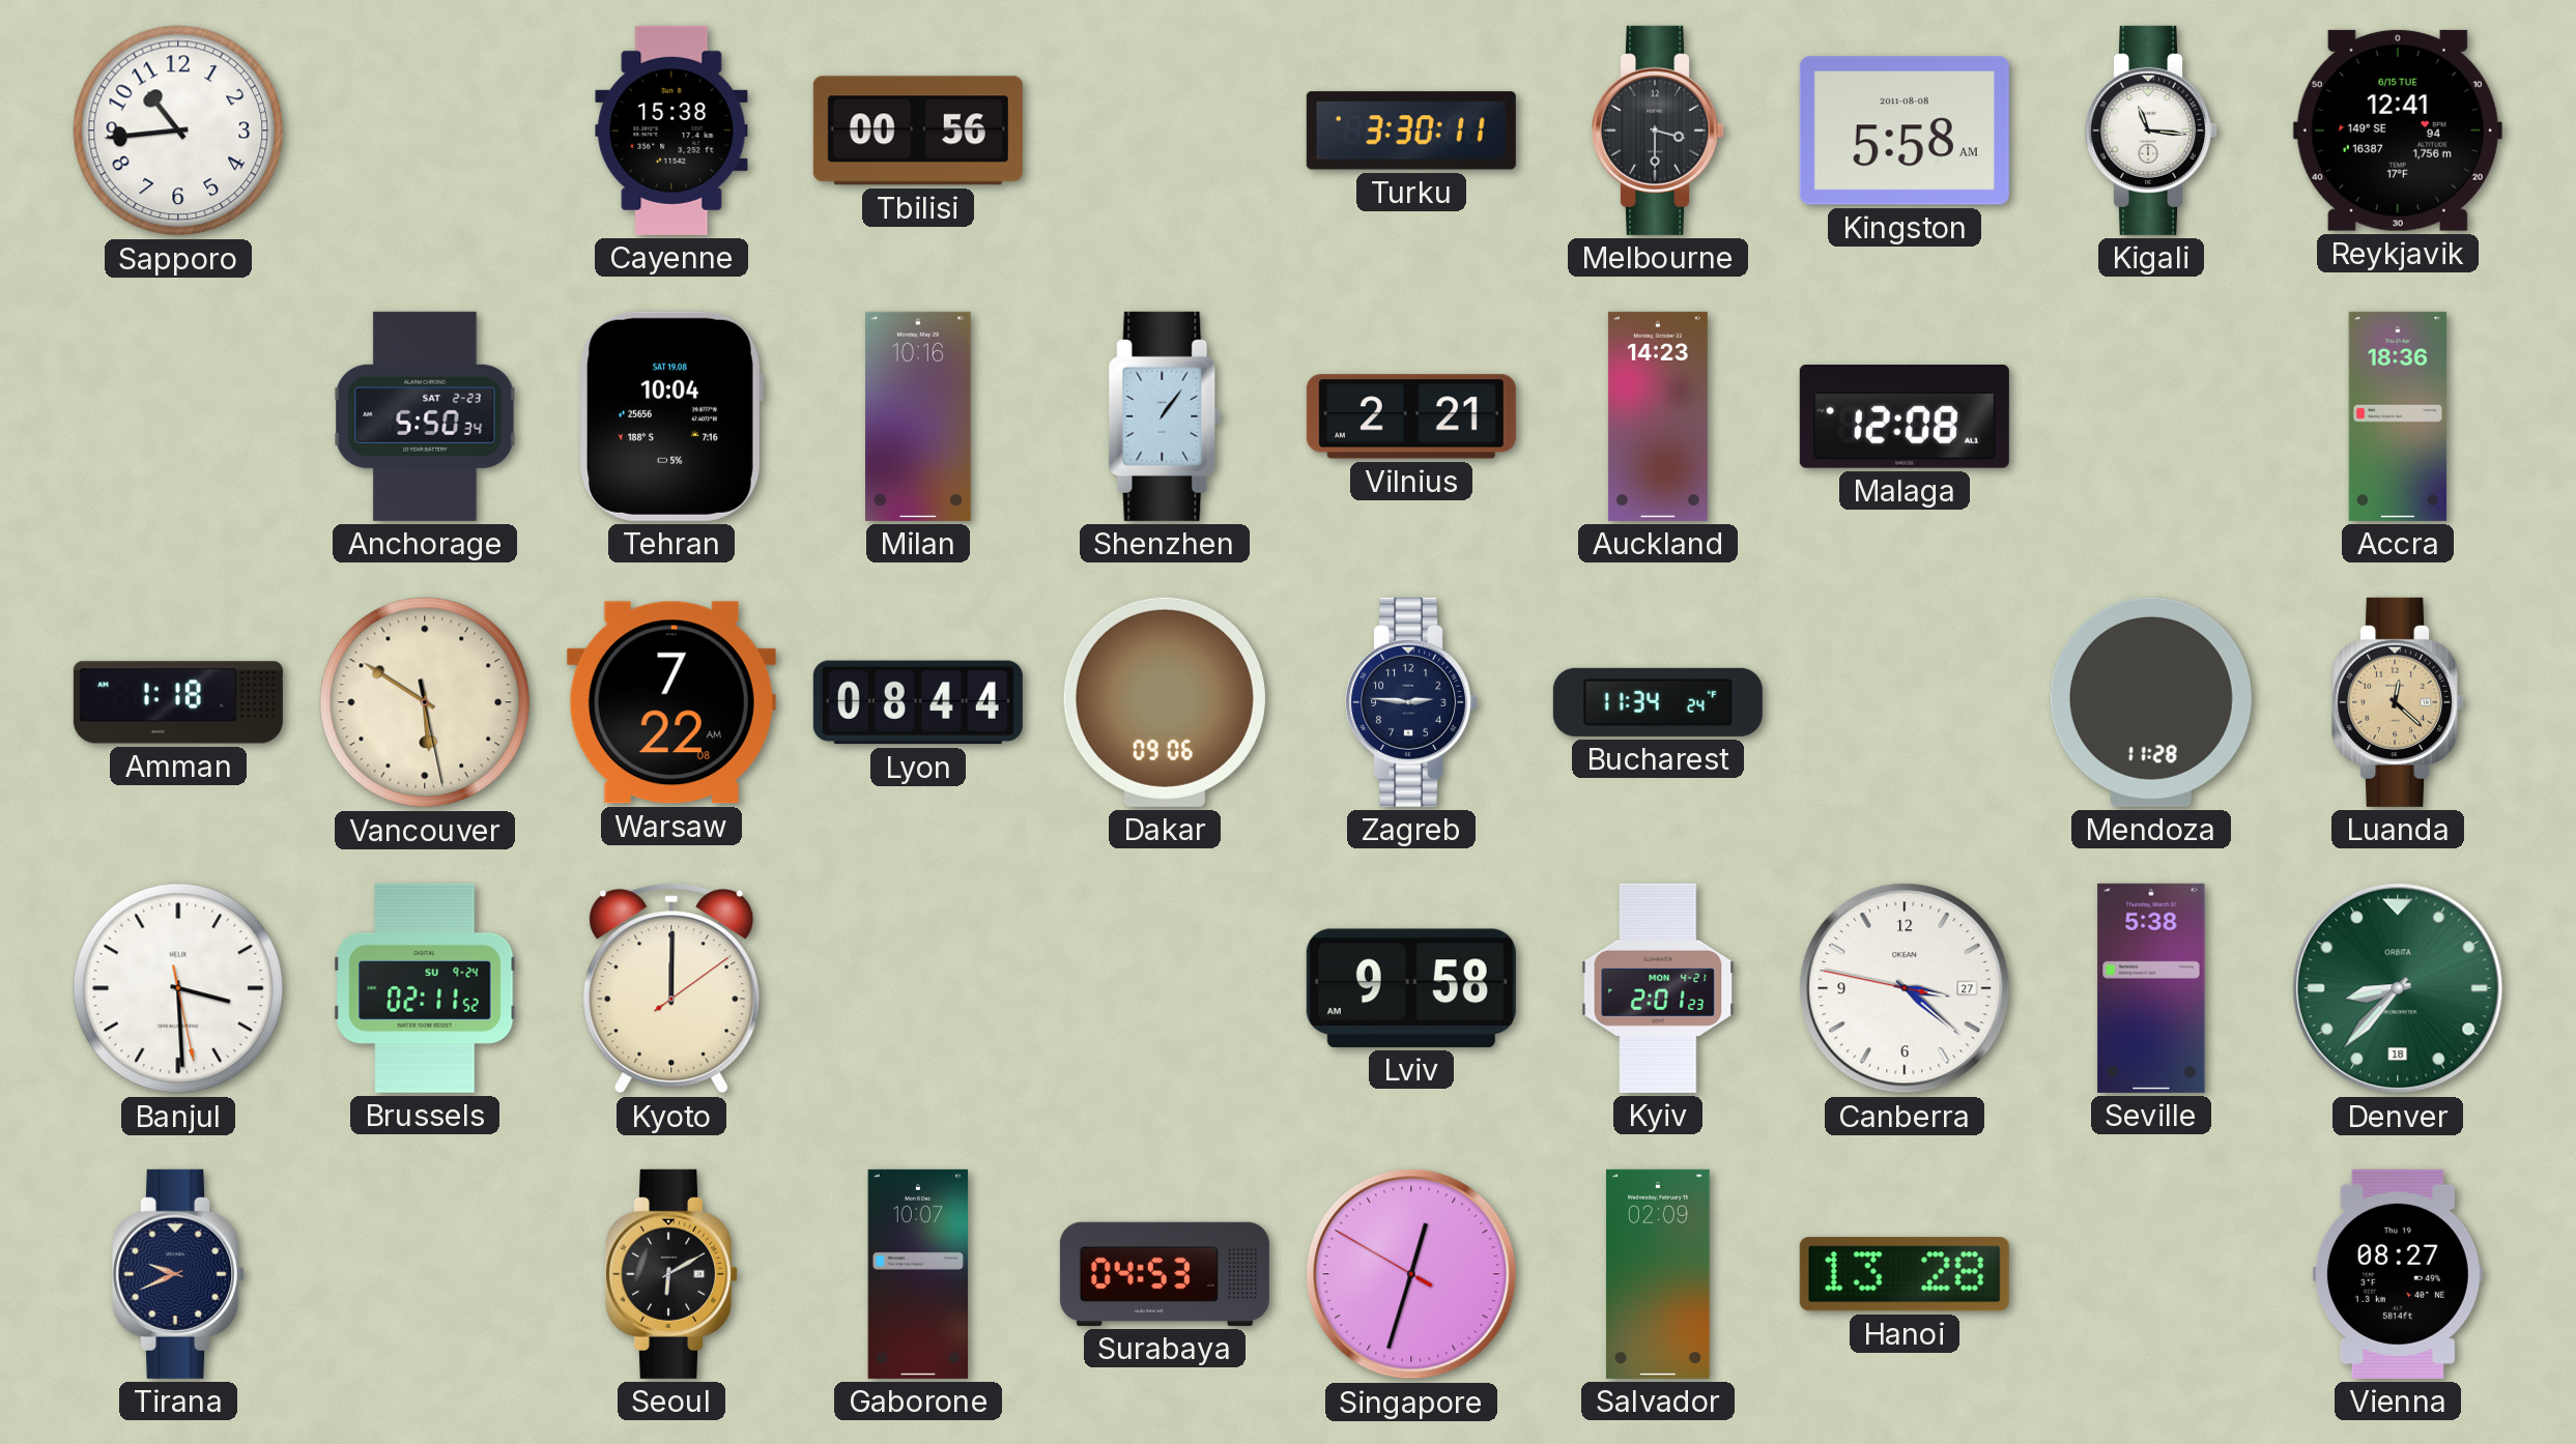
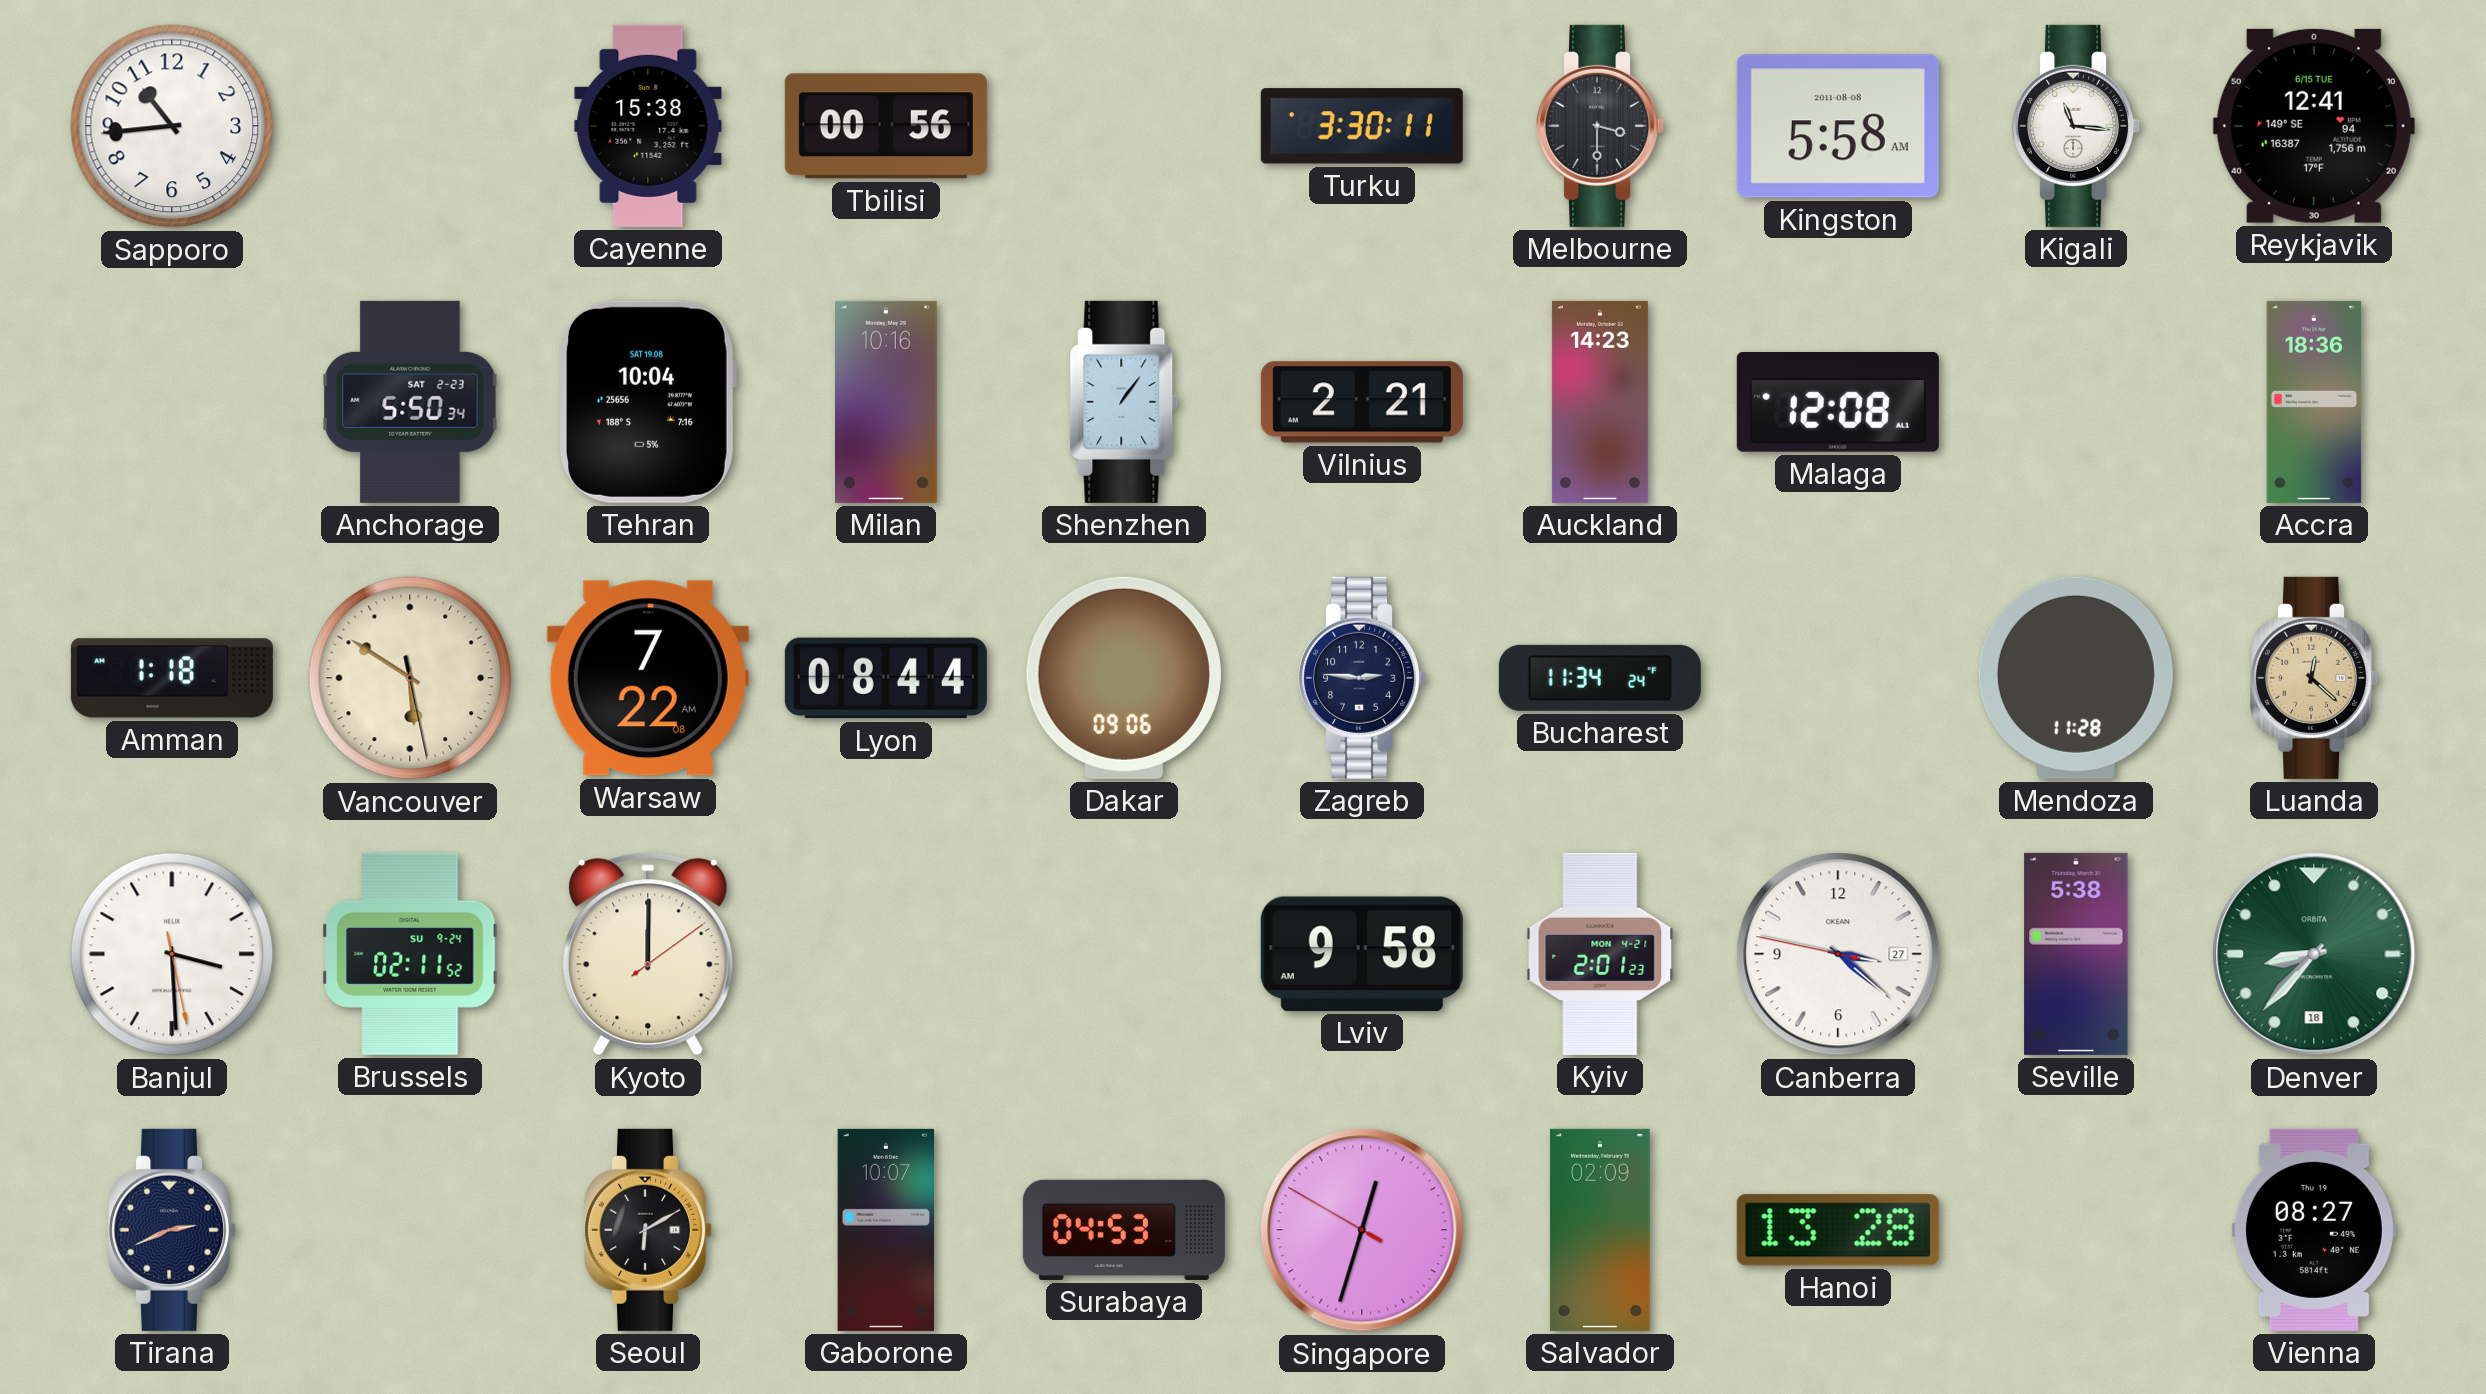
Tirana: 9:41 -> 2:41 (173, 1230)
